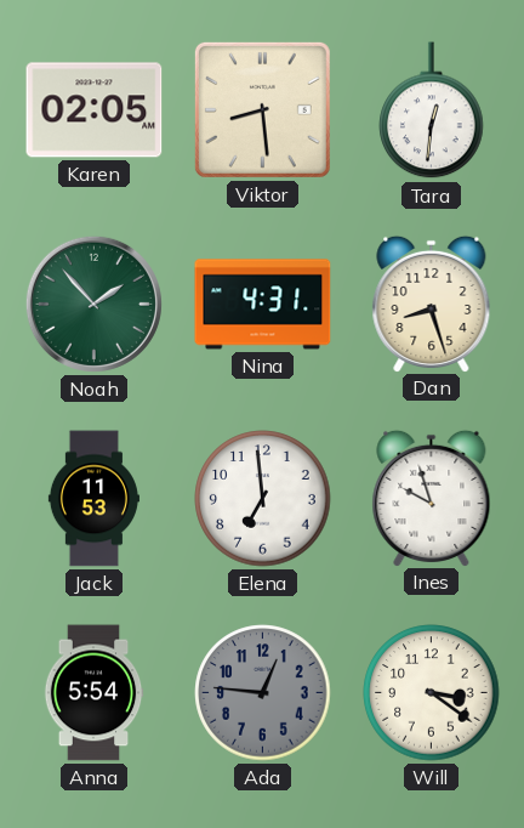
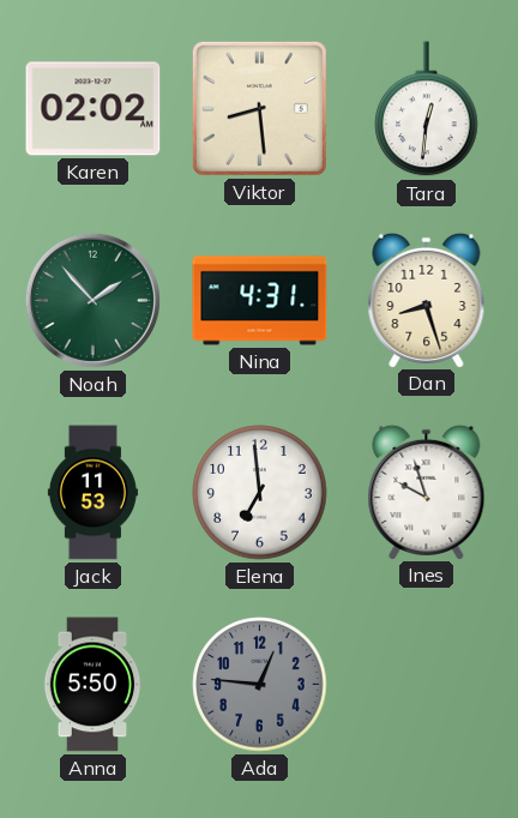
Karen: 02:05 -> 02:02 (94, 109)
Anna: 5:54 -> 5:50 (92, 685)
Will: 3:21 -> none (432, 693)
